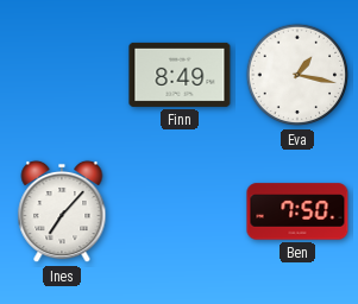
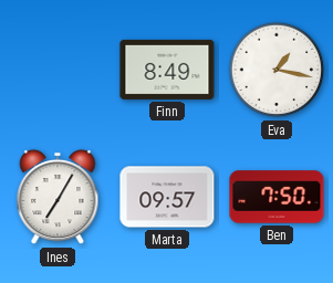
Ines: 7:07 -> 7:05 (58, 197)
Marta: none -> 09:57 (167, 197)
